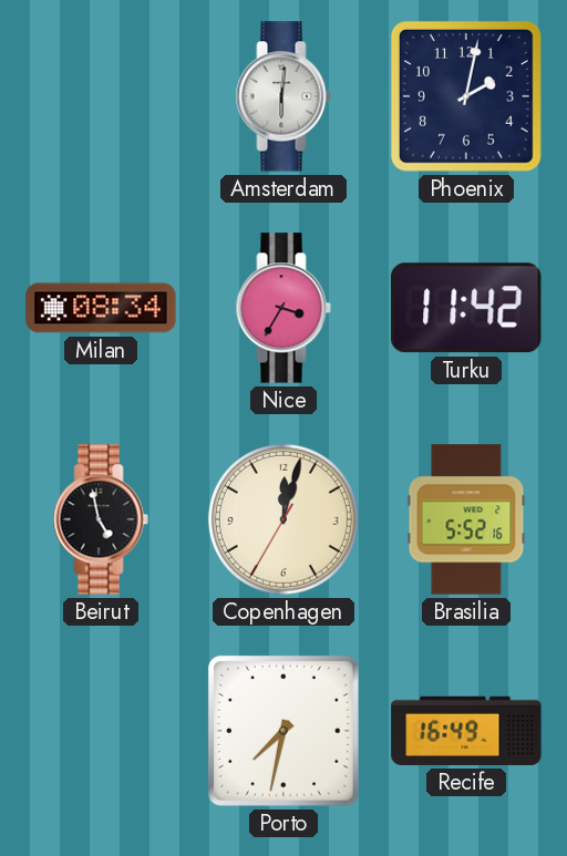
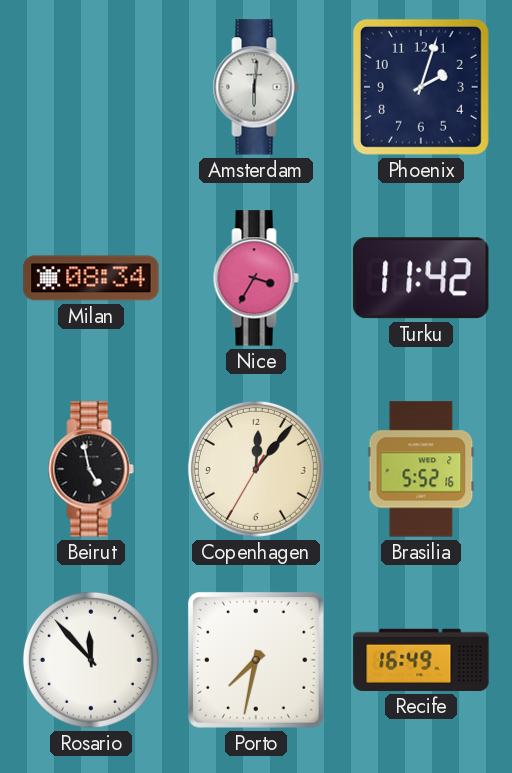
Phoenix: 2:02 -> 2:03 (421, 87)
Copenhagen: 12:02 -> 12:06 (256, 469)
Rosario: none -> 11:53 (91, 660)
